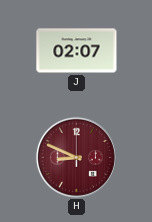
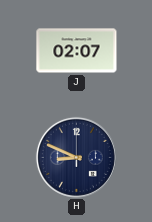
H dial: burgundy -> navy (76, 157)
